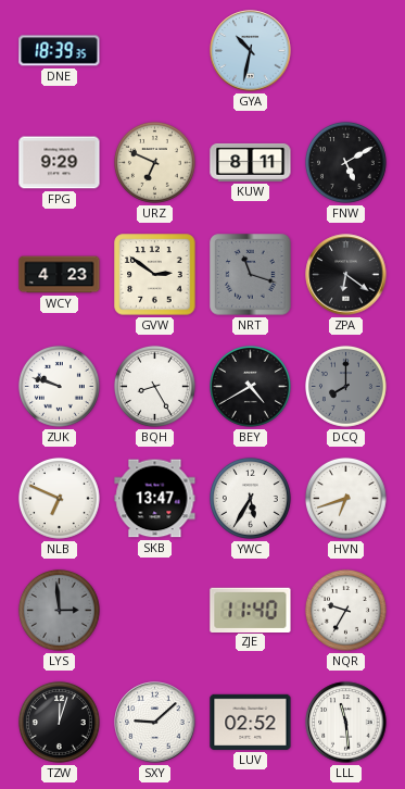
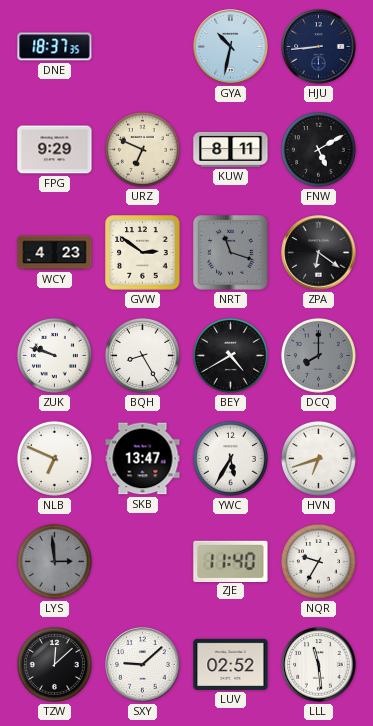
DNE: 18:39 -> 18:37 (55, 47)
HJU: none -> 8:44 (319, 47)
TZW: 12:03 -> 12:08 (54, 664)
